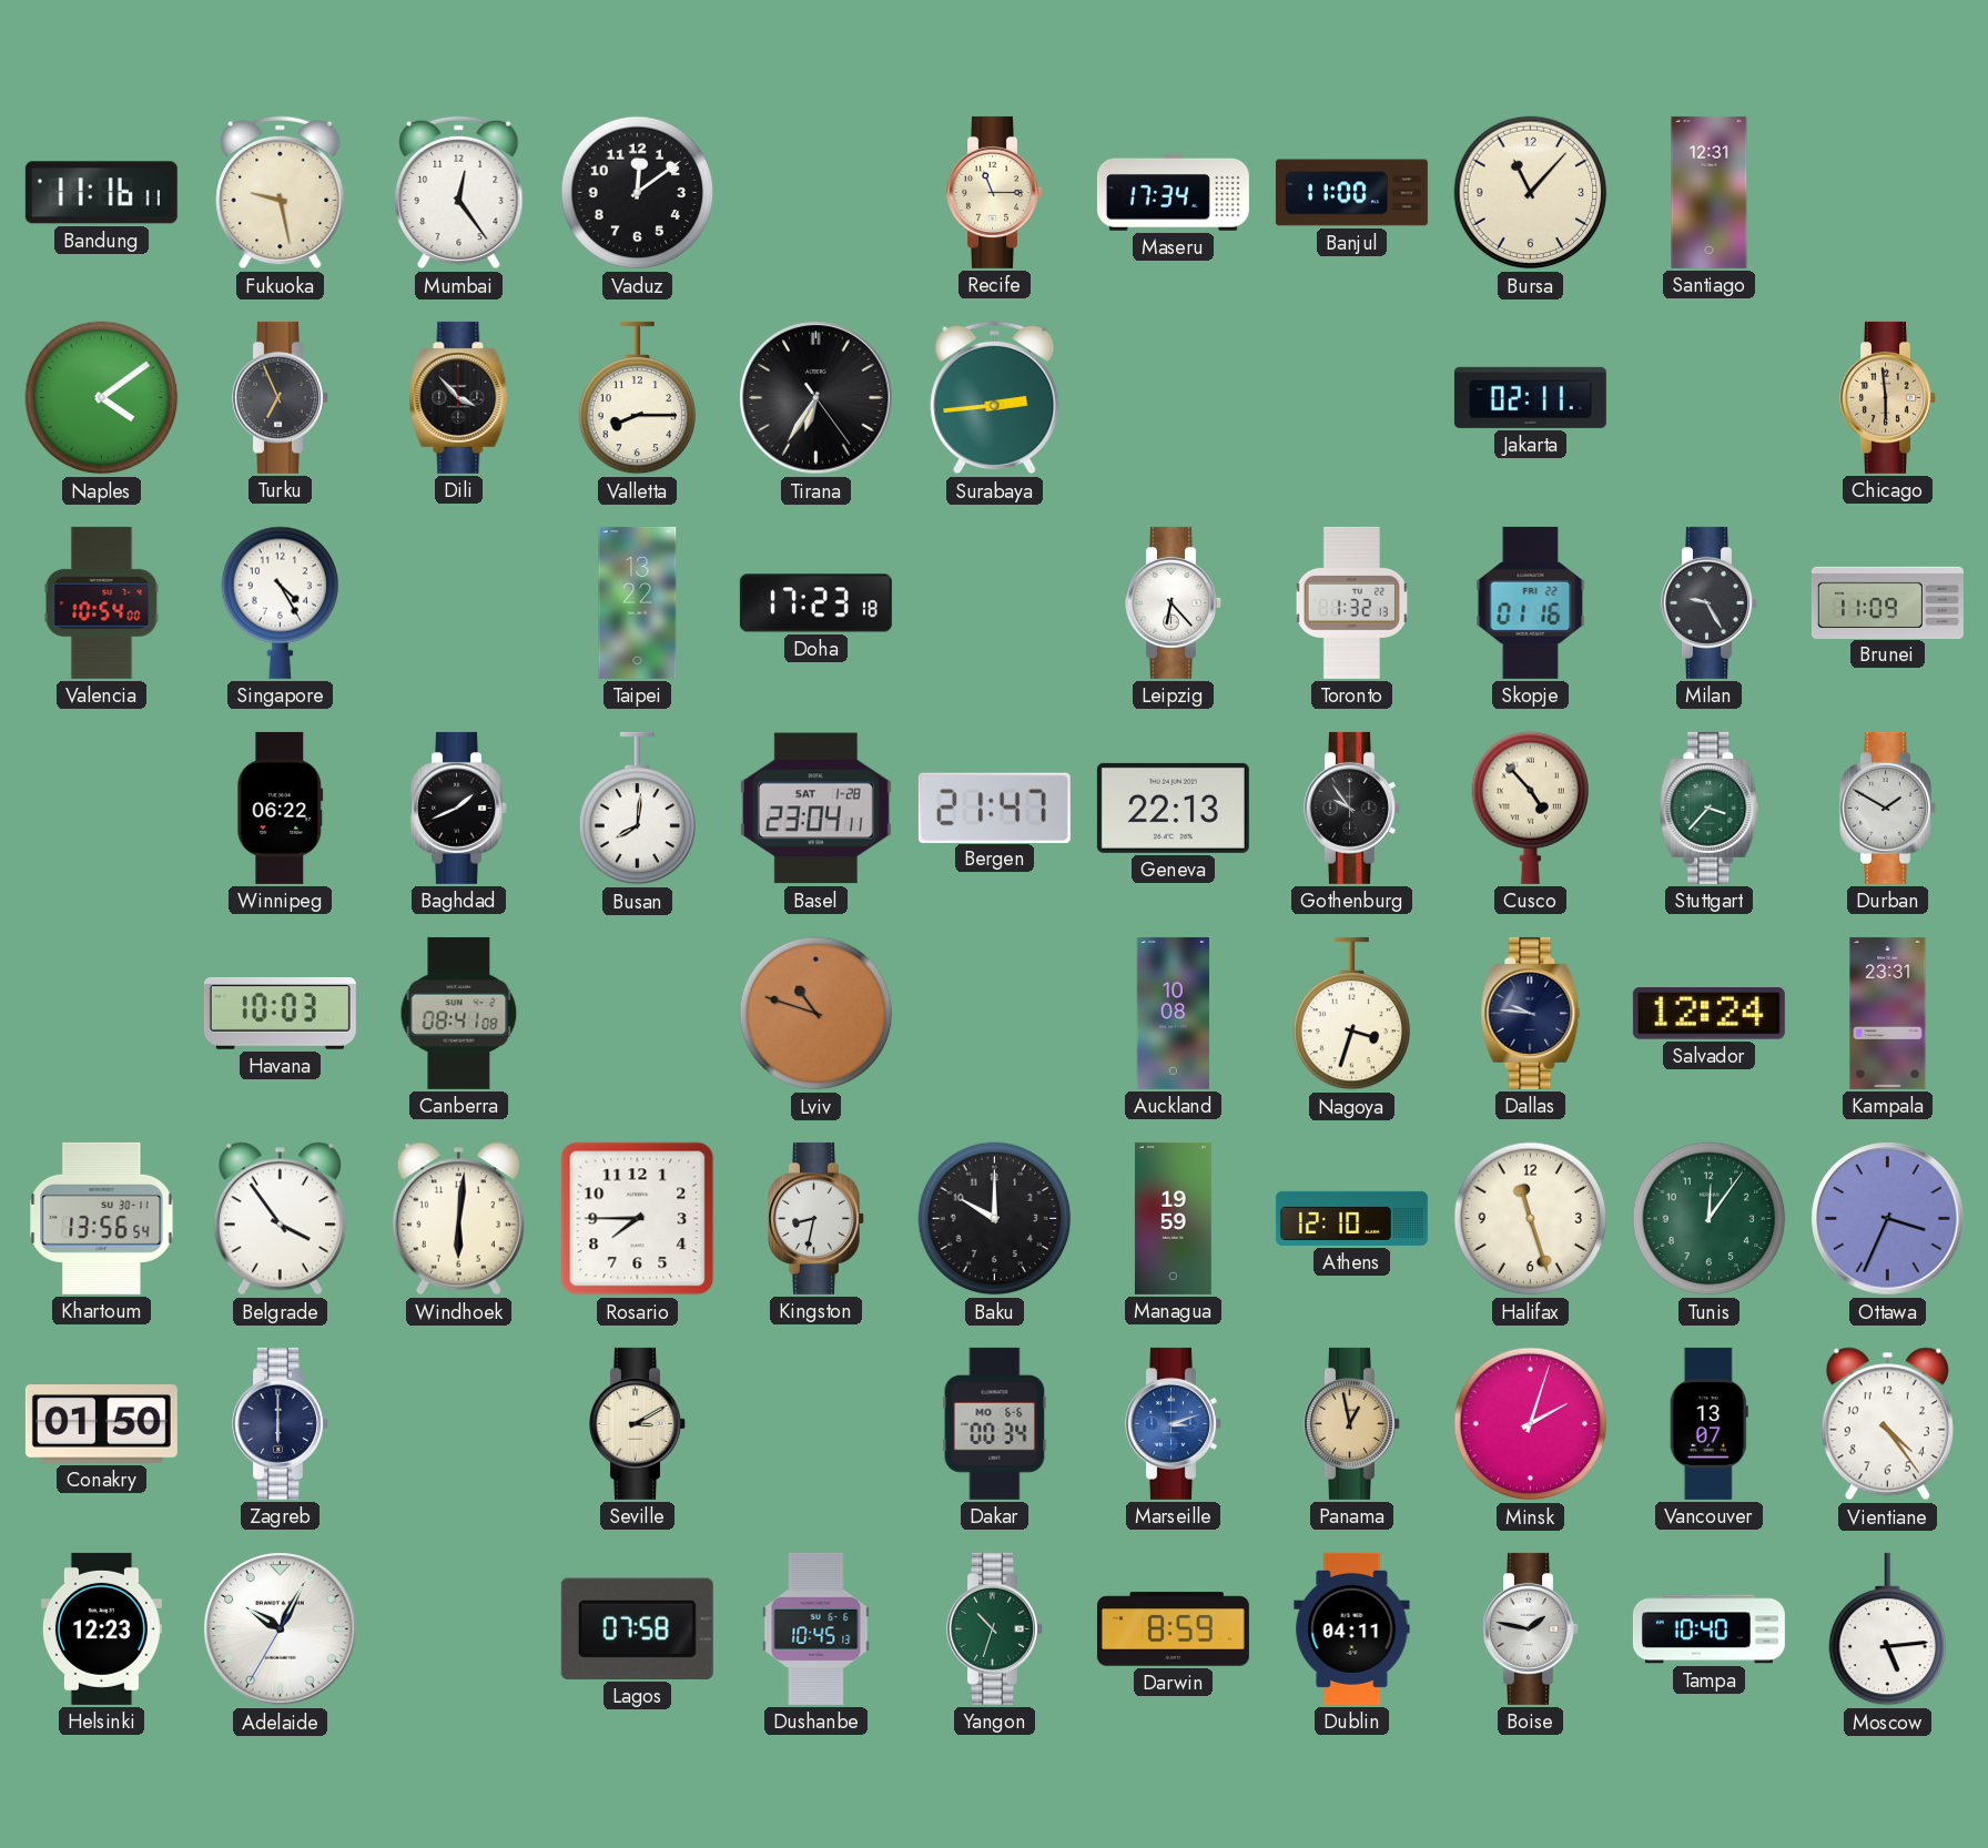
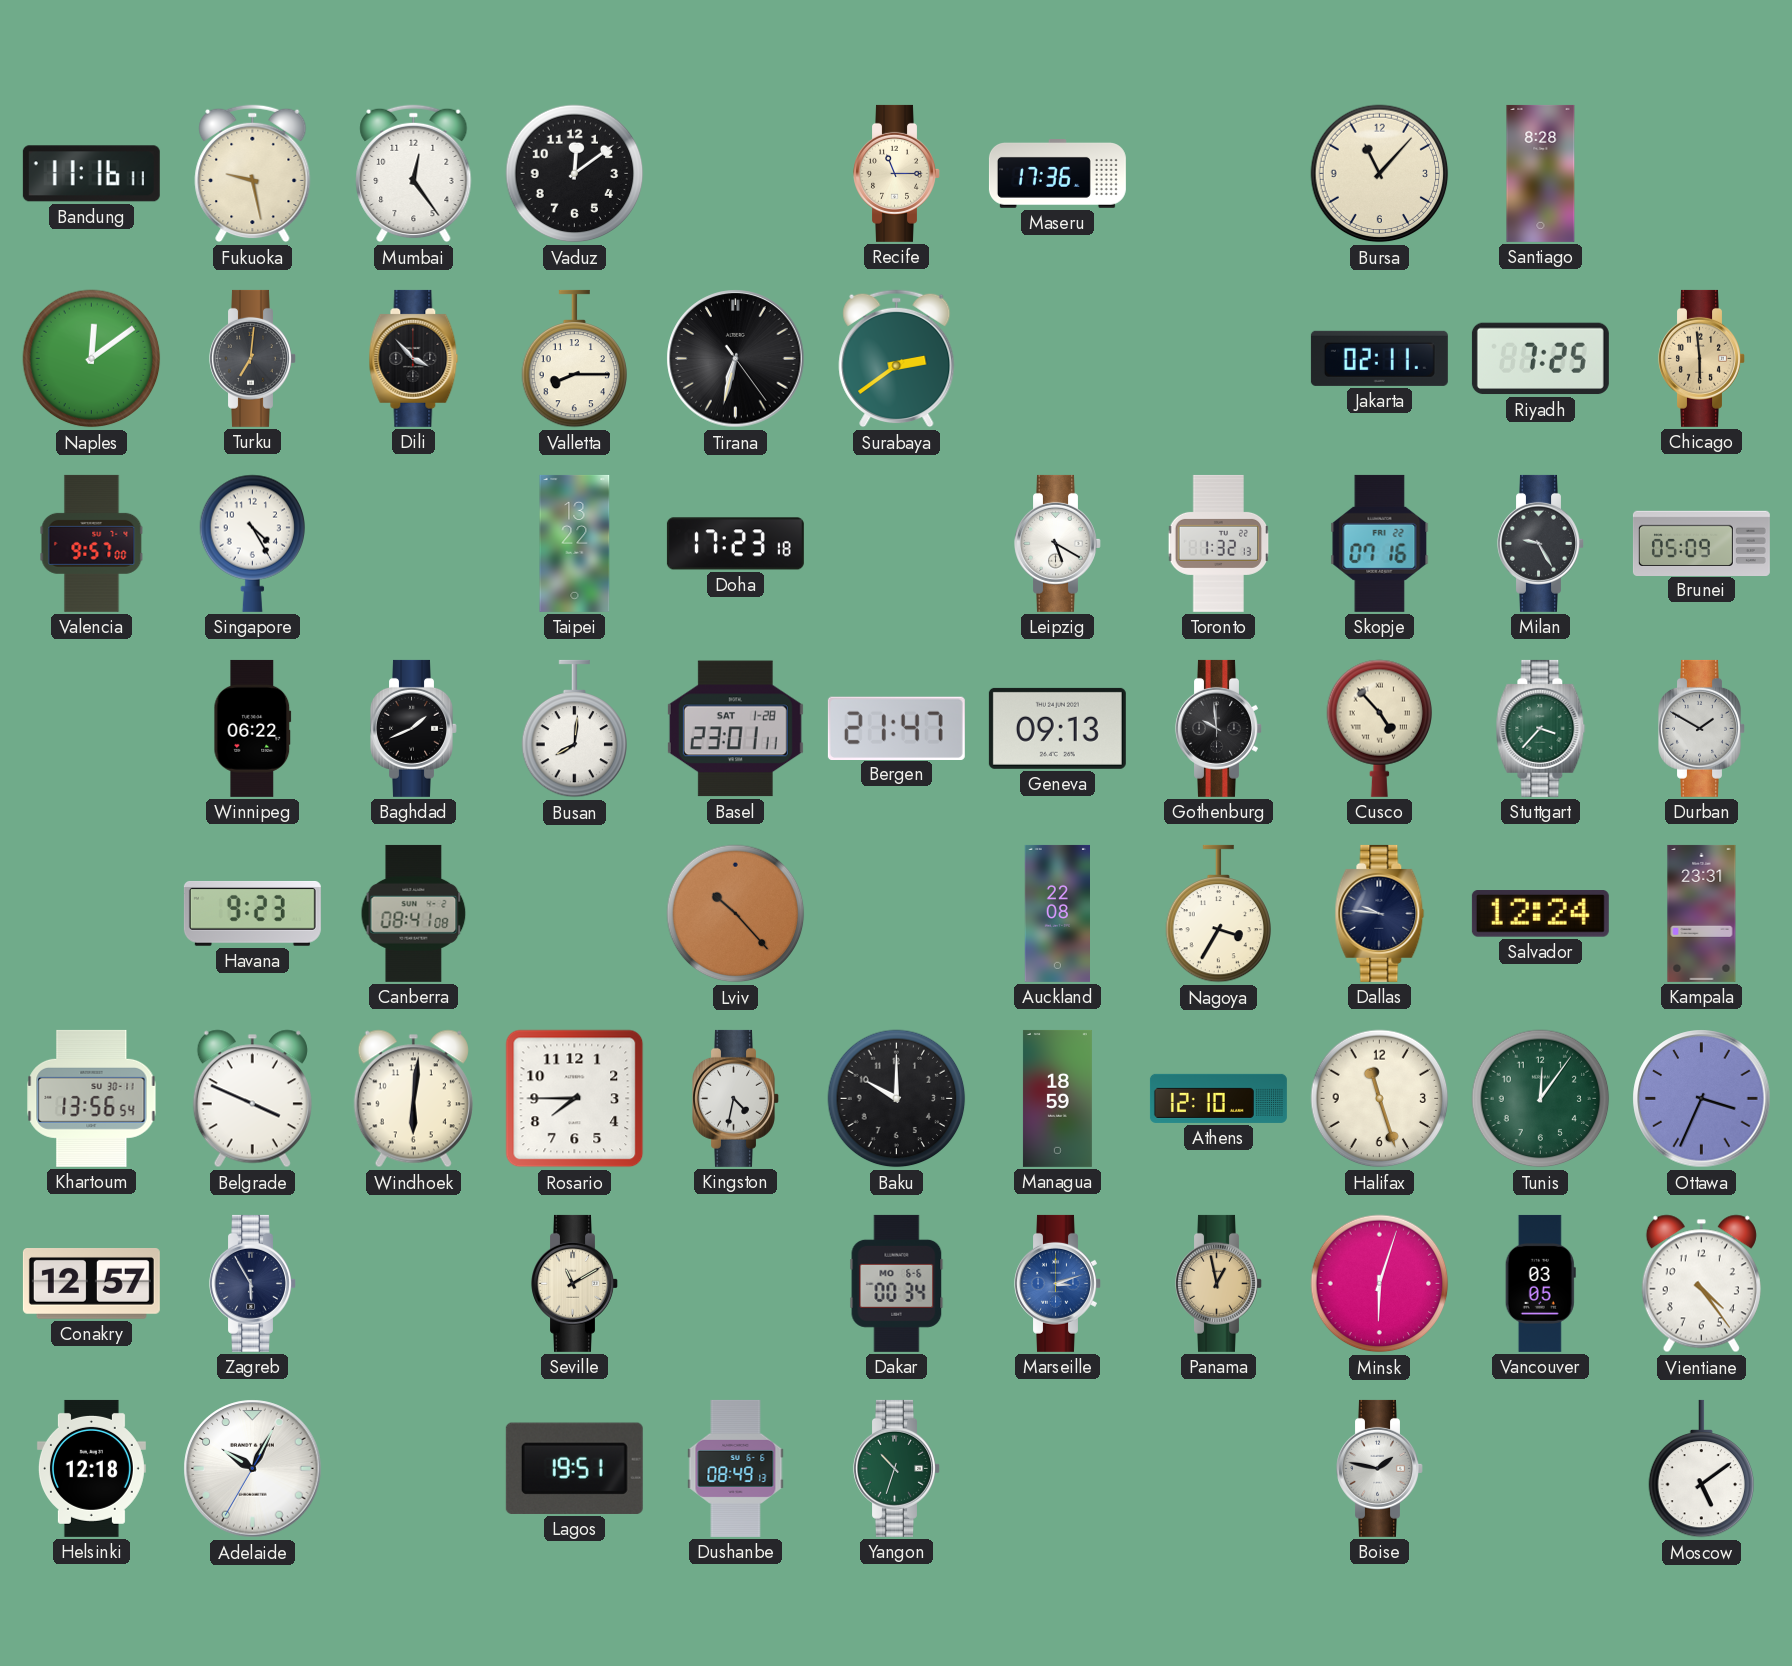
Maseru: 17:34 -> 17:36 (1057, 174)
Banjul: 11:00 -> none (1351, 193)
Santiago: 12:31 -> 8:28 (1541, 173)
Naples: 4:09 -> 12:09 (92, 359)
Turku: 6:56 -> 7:01 (253, 358)
Tirana: 6:35 -> 6:32 (736, 359)
Surabaya: 2:44 -> 2:39 (897, 359)
Riyadh: none -> 7:25 (1540, 359)
Valencia: 10:54 -> 9:57 (92, 543)
Leipzig: 6:23 -> 5:20 (1058, 543)
Skopje: 01:16 -> 07:16 (1380, 543)
Brunei: 11:09 -> 05:09 (1701, 543)
Basel: 23:04 -> 23:01 (735, 729)
Geneva: 22:13 -> 09:13 (1057, 728)
Gothenburg: 9:54 -> 9:59 (1219, 728)
Havana: 10:03 -> 9:23 (252, 913)
Lviv: 10:48 -> 10:23 (736, 914)
Auckland: 10:08 -> 22:08 (1057, 913)
Nagoya: 3:33 -> 3:35 (1219, 914)
Belgrade: 3:54 -> 3:49 (252, 1099)
Kingston: 8:32 -> 4:32 (736, 1098)
Managua: 19:59 -> 18:59 (1057, 1098)
Conakry: 01:50 -> 12:57 (91, 1284)
Zagreb: 6:00 -> 5:55 (253, 1283)
Seville: 3:10 -> 11:10 (575, 1283)
Minsk: 2:03 -> 6:03 (1380, 1284)
Vancouver: 13:07 -> 03:05 (1540, 1283)
Helsinki: 12:23 -> 12:18 (91, 1468)
Lagos: 07:58 -> 19:51 (574, 1468)
Dushanbe: 10:45 -> 08:49 (736, 1468)
Darwin: 8:59 -> none (1173, 1629)
Dublin: 04:11 -> none (1352, 1628)
Tampa: 10:40 -> none (1708, 1629)
Moscow: 5:14 -> 5:09 (1702, 1469)
